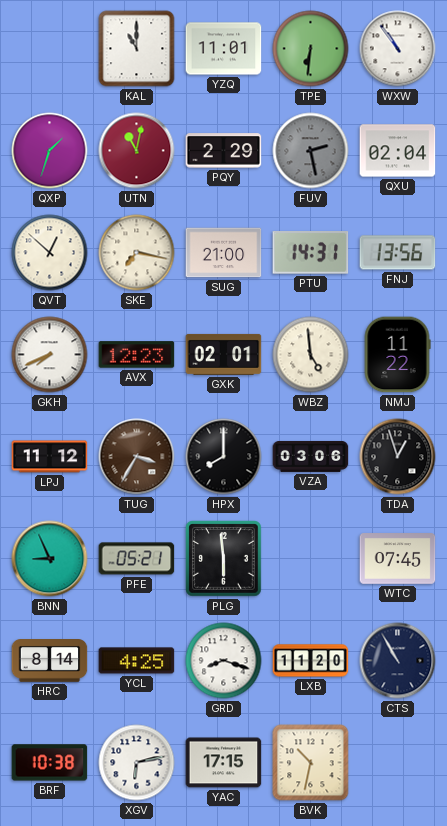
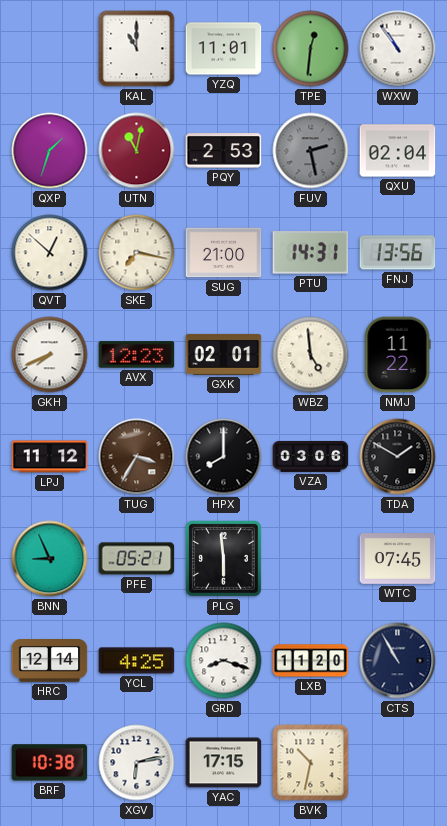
TPE: 6:31 -> 12:31 (311, 49)
PQY: 2:29 -> 2:53 (224, 151)
TDA: 12:57 -> 1:50 (398, 457)
HRC: 8:14 -> 12:14 (50, 661)
